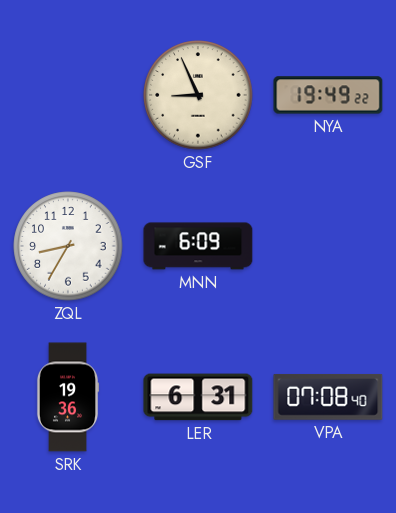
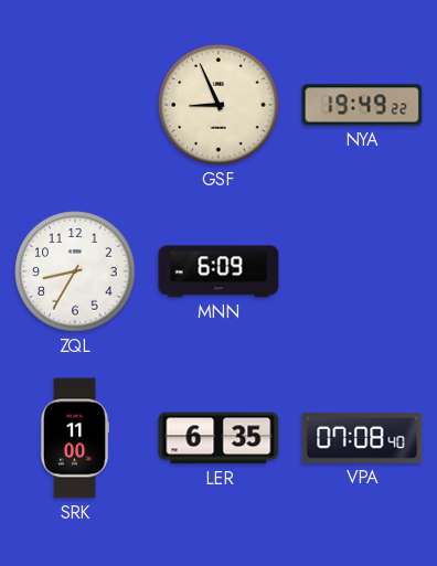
SRK: 19:36 -> 11:00 (75, 438)
LER: 6:31 -> 6:35 (218, 438)
